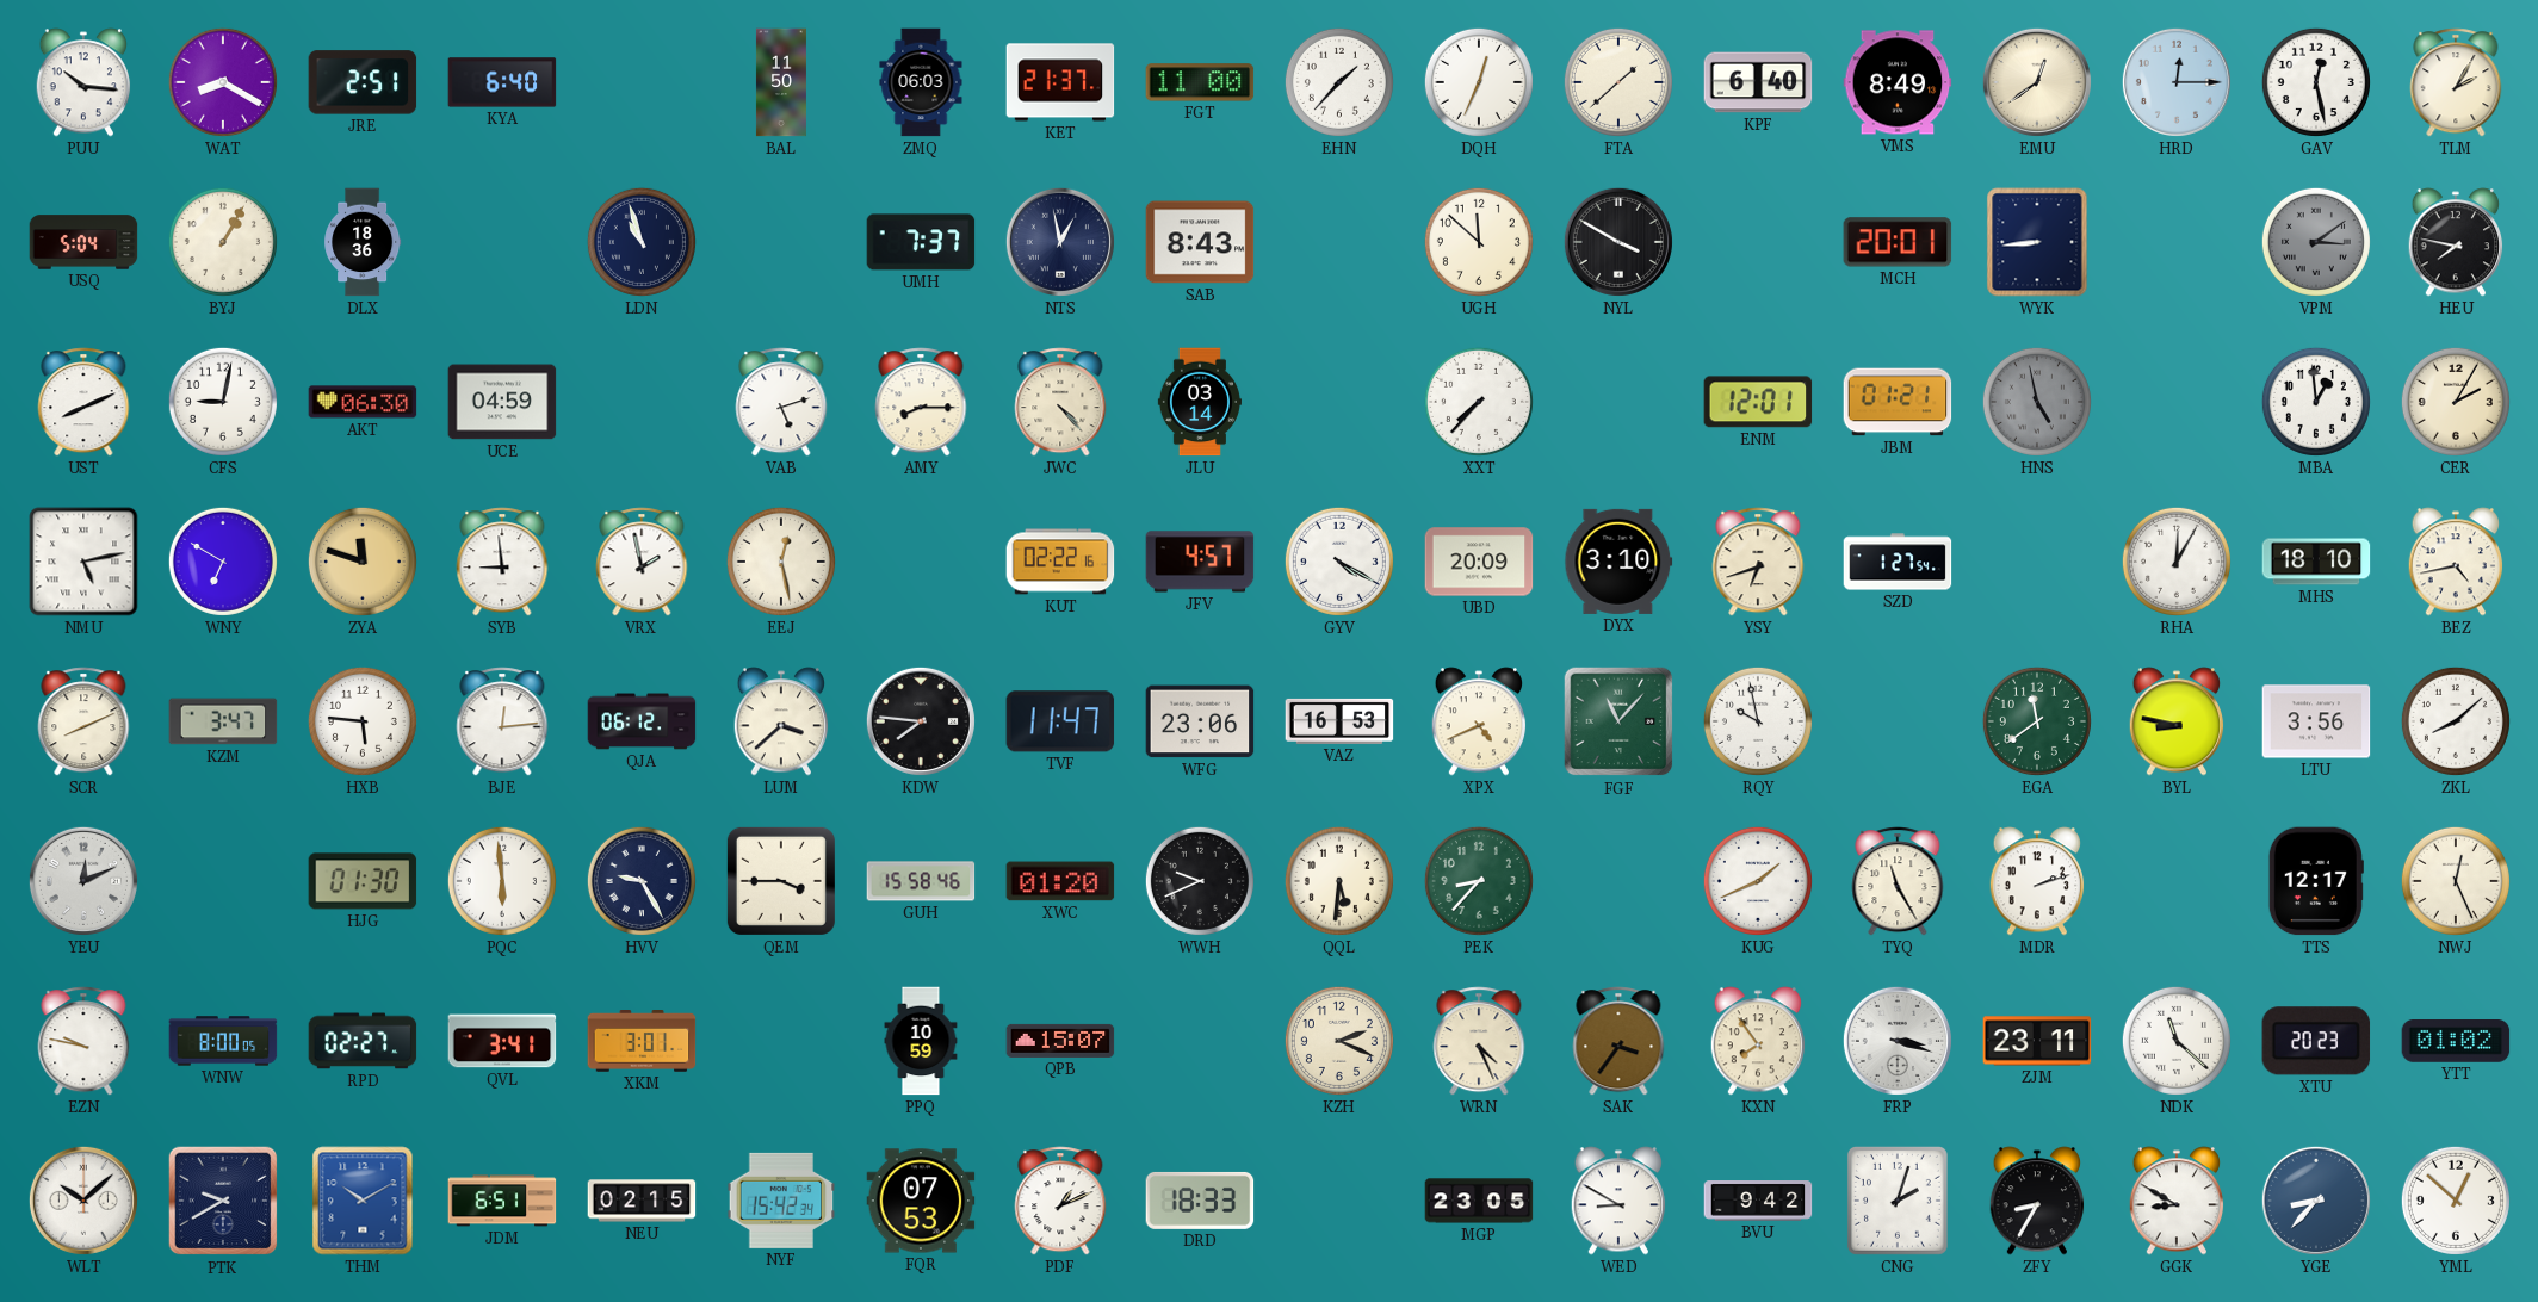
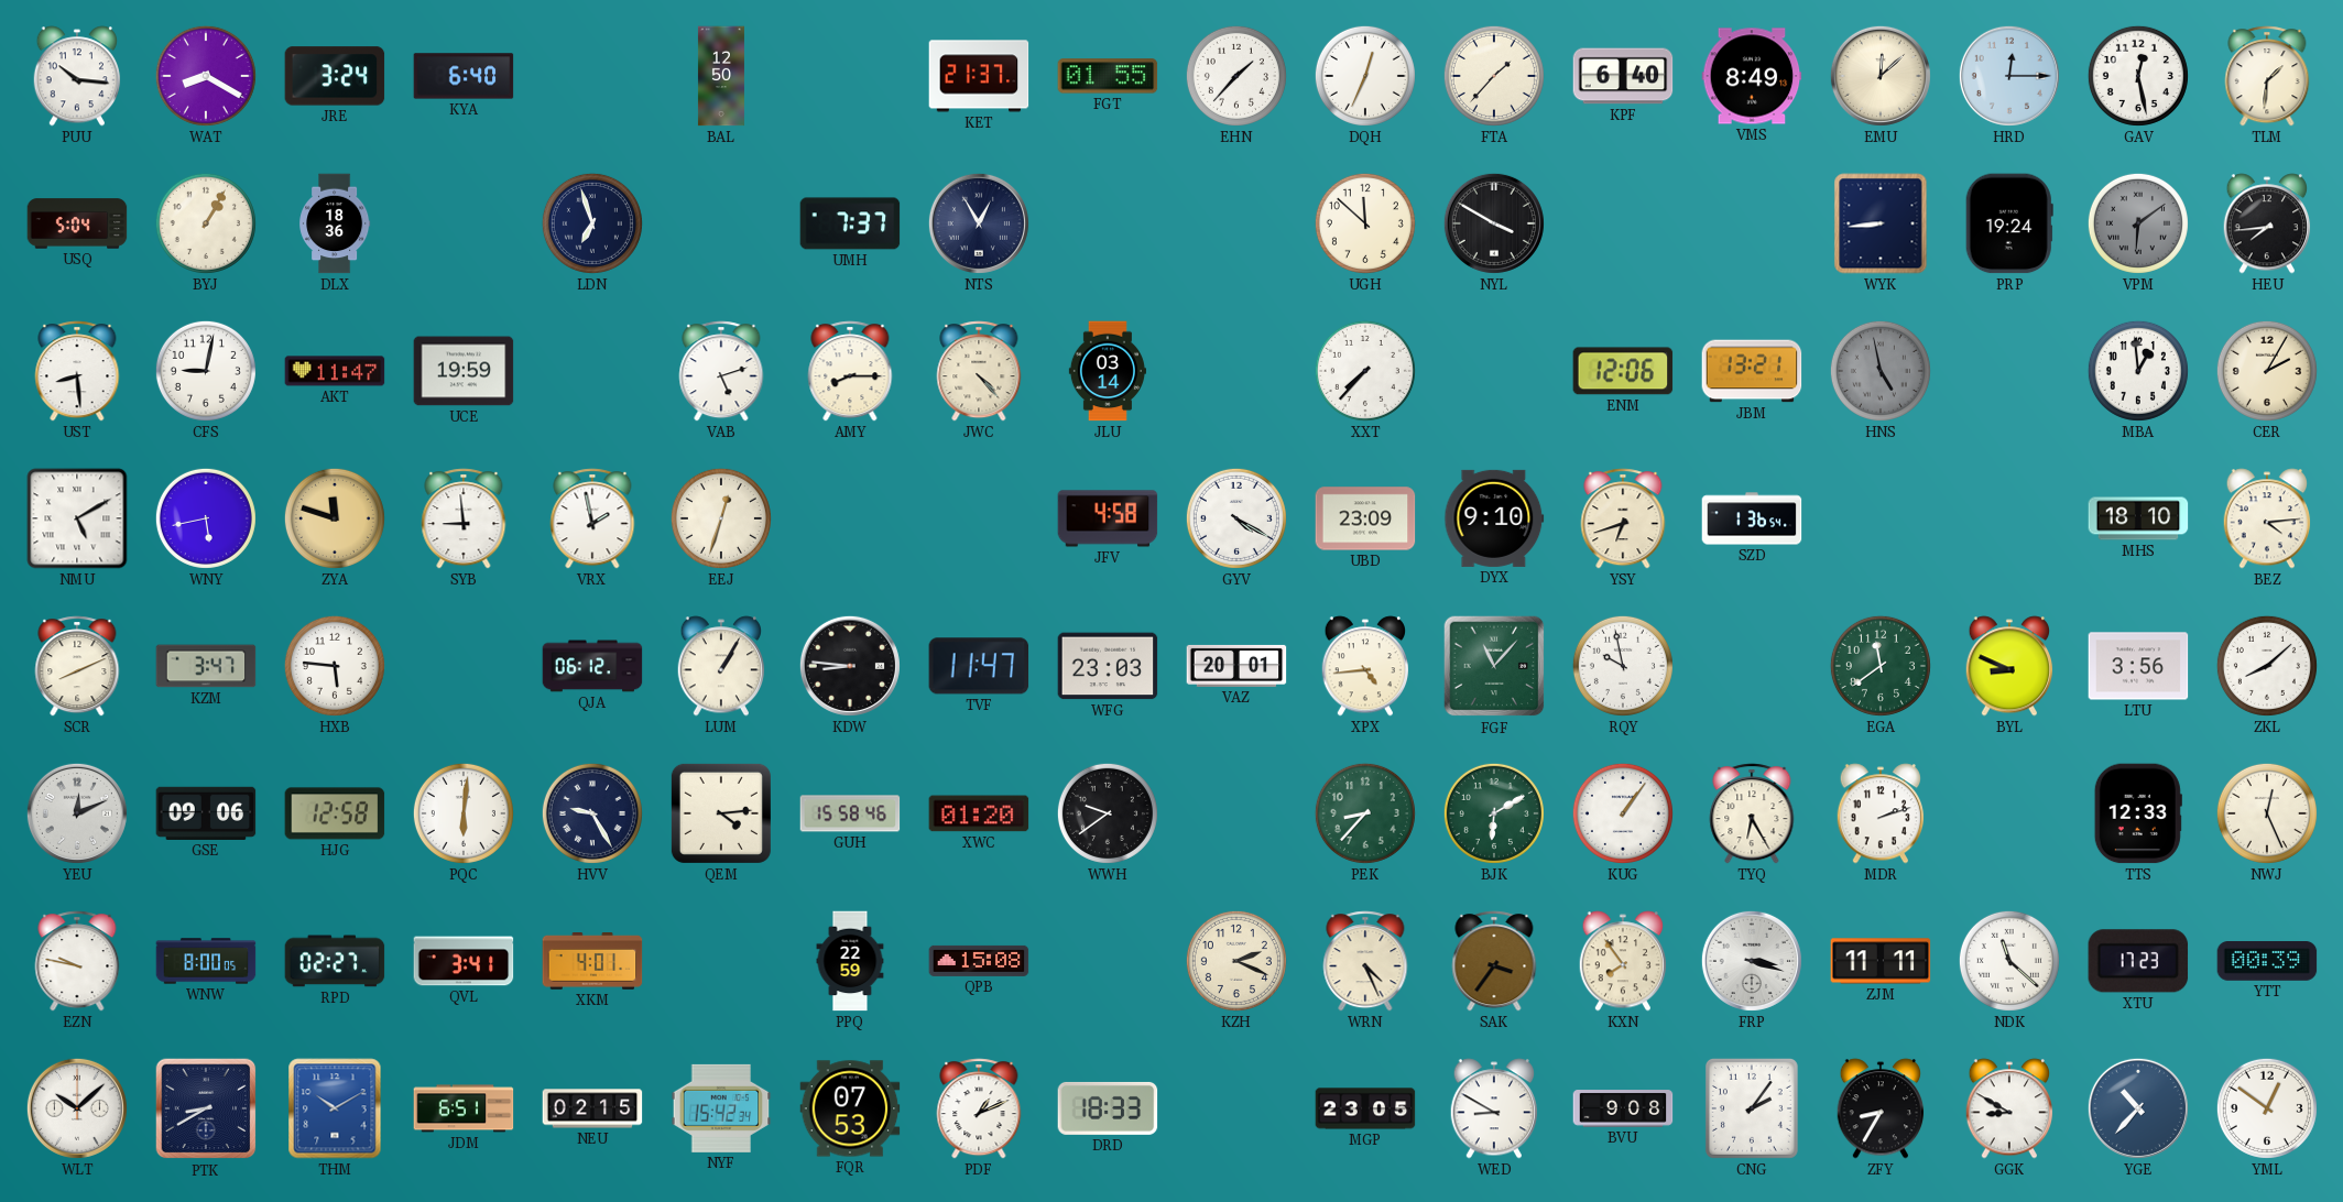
JRE: 2:51 -> 3:24 (335, 76)
BAL: 11:50 -> 12:50 (721, 76)
ZMQ: 06:03 -> none (921, 82)
FGT: 11:00 -> 01:55 (1108, 76)
FTA: 1:38 -> 1:37 (1494, 76)
EMU: 12:39 -> 12:08 (1881, 76)
TLM: 2:05 -> 1:31 (2267, 76)
LDN: 10:57 -> 6:57 (592, 223)
NTS: 12:58 -> 12:55 (979, 223)
SAB: 8:43 -> none (1200, 242)
MCH: 20:01 -> none (1898, 242)
PRP: none -> 19:24 (2009, 223)
VPM: 3:09 -> 6:09 (2138, 223)
HEU: 7:47 -> 7:44 (2267, 223)
UST: 8:11 -> 8:29 (77, 371)
AKT: 06:30 -> 11:47 (335, 371)
UCE: 04:59 -> 19:59 (464, 371)
ENM: 12:01 -> 12:06 (1623, 371)
JBM: 01:21 -> 13:21 (1752, 371)
NMU: 5:13 -> 5:10 (77, 518)
WNY: 6:50 -> 5:43 (206, 518)
EEJ: 12:28 -> 12:33 (721, 518)
KUT: 02:22 -> none (1060, 562)
JFV: 4:57 -> 4:58 (1108, 518)
UBD: 20:09 -> 23:09 (1365, 518)
DYX: 3:10 -> 9:10 (1494, 518)
SZD: 1:27 -> 1:36 (1752, 518)
RHA: 12:05 -> none (2177, 562)
BEZ: 4:43 -> 4:14 (2267, 518)
BJE: 12:14 -> none (502, 721)
LUM: 3:38 -> 1:05 (721, 666)
KDW: 7:46 -> 8:46 (850, 666)
WFG: 23:06 -> 23:03 (1108, 666)
VAZ: 16:53 -> 20:01 (1236, 666)
XPX: 4:41 -> 4:44 (1365, 666)
BYL: 8:47 -> 8:49 (2009, 666)
GSE: none -> 09:06 (206, 813)
HJG: 01:30 -> 12:58 (335, 813)
PQC: 5:59 -> 6:01 (464, 813)
QEM: 3:45 -> 4:14 (721, 813)
WWH: 9:41 -> 9:39 (1108, 813)
QQL: 5:31 -> none (1339, 881)
BJK: none -> 6:10 (1494, 813)
KUG: 1:41 -> 1:06 (1623, 813)
TYQ: 11:25 -> 6:25 (1752, 813)
TTS: 12:17 -> 12:33 (2138, 813)
XKM: 3:01 -> 4:01 (592, 962)
PPQ: 10:59 -> 22:59 (850, 961)
QPB: 15:07 -> 15:08 (979, 961)
ZJM: 23:11 -> 11:11 (1881, 961)
XTU: 20:23 -> 17:23 (2138, 961)
YTT: 01:02 -> 00:39 (2267, 962)
PTK: 9:40 -> 8:40 (206, 1108)
BVU: 9:42 -> 9:08 (1623, 1108)
CNG: 2:03 -> 2:06 (1752, 1108)
YGE: 8:37 -> 10:37 (2138, 1108)
YML: 12:52 -> 12:51 (2267, 1108)
